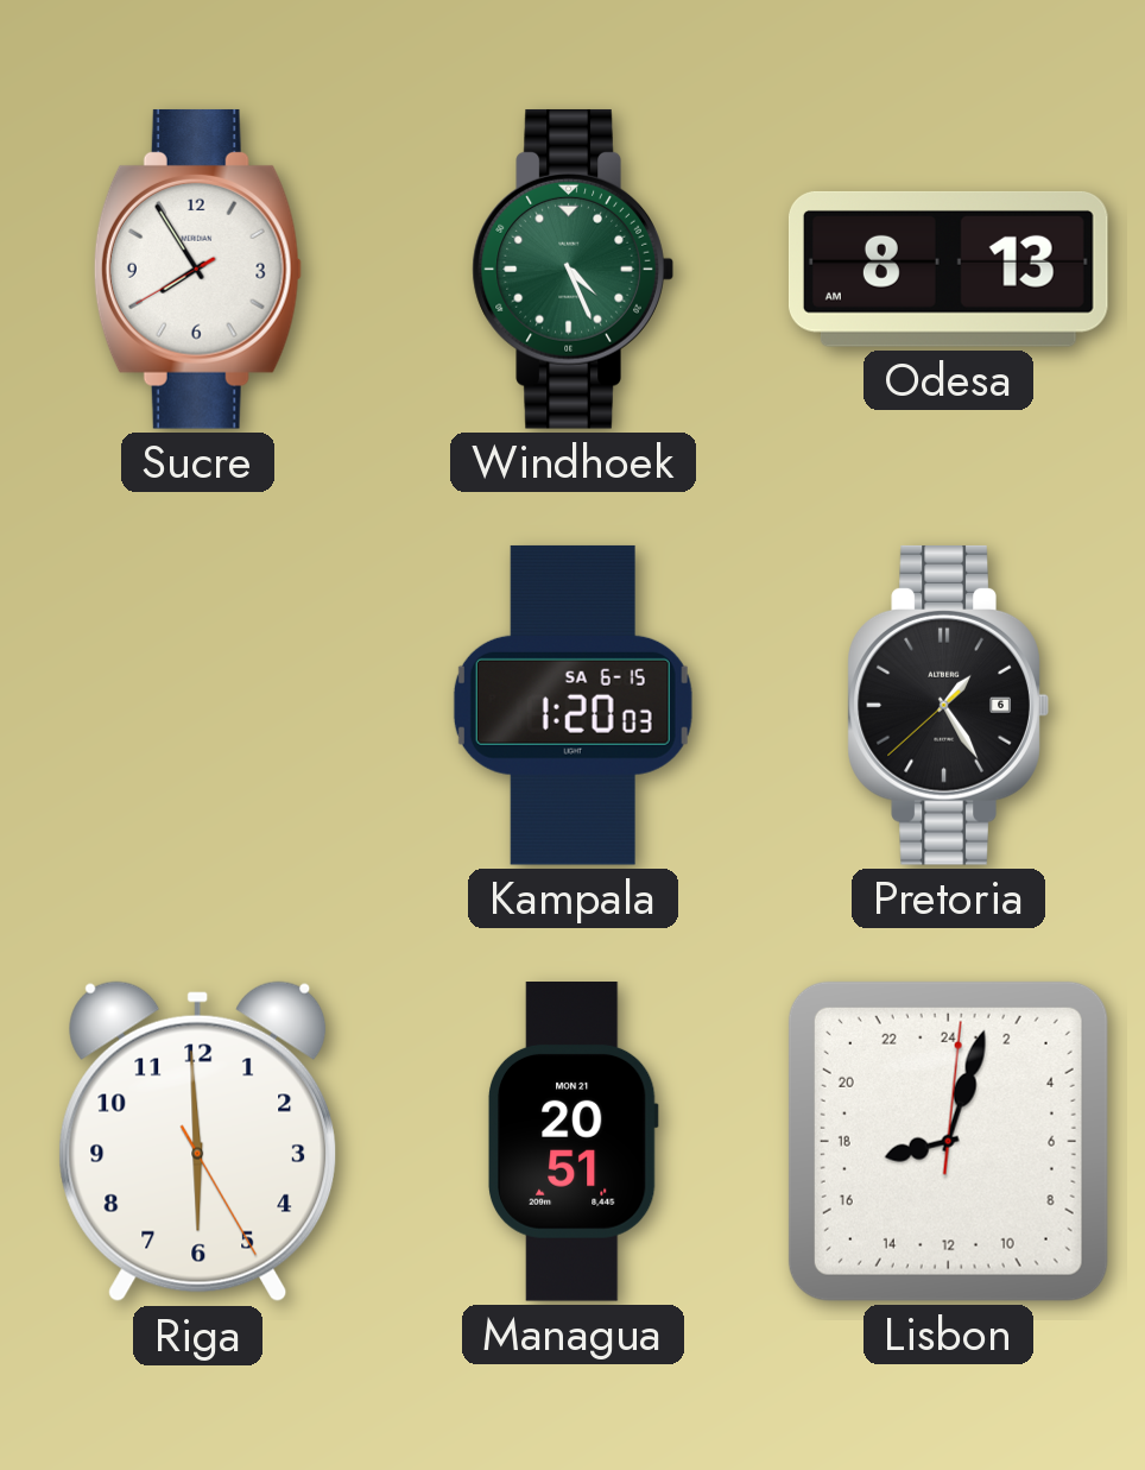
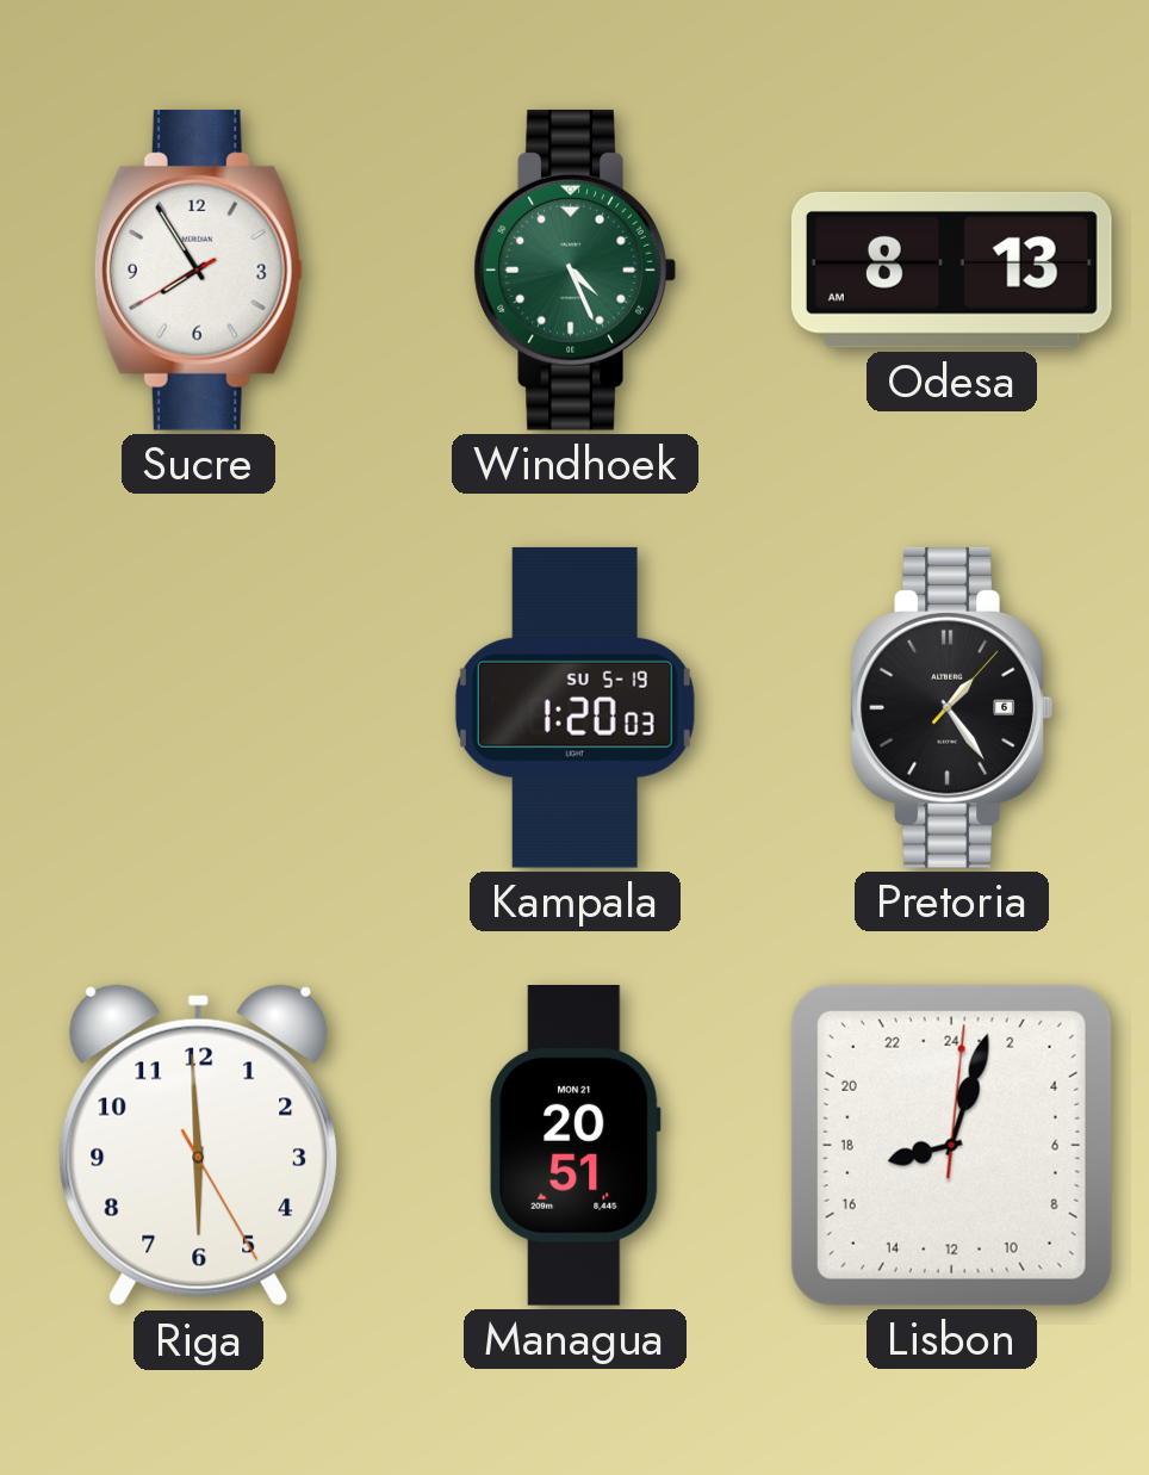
Kampala date: SA 6-15 -> SU 5-19 (574, 707)
Pretoria: 1:24:38 -> 1:24:07 (951, 707)
